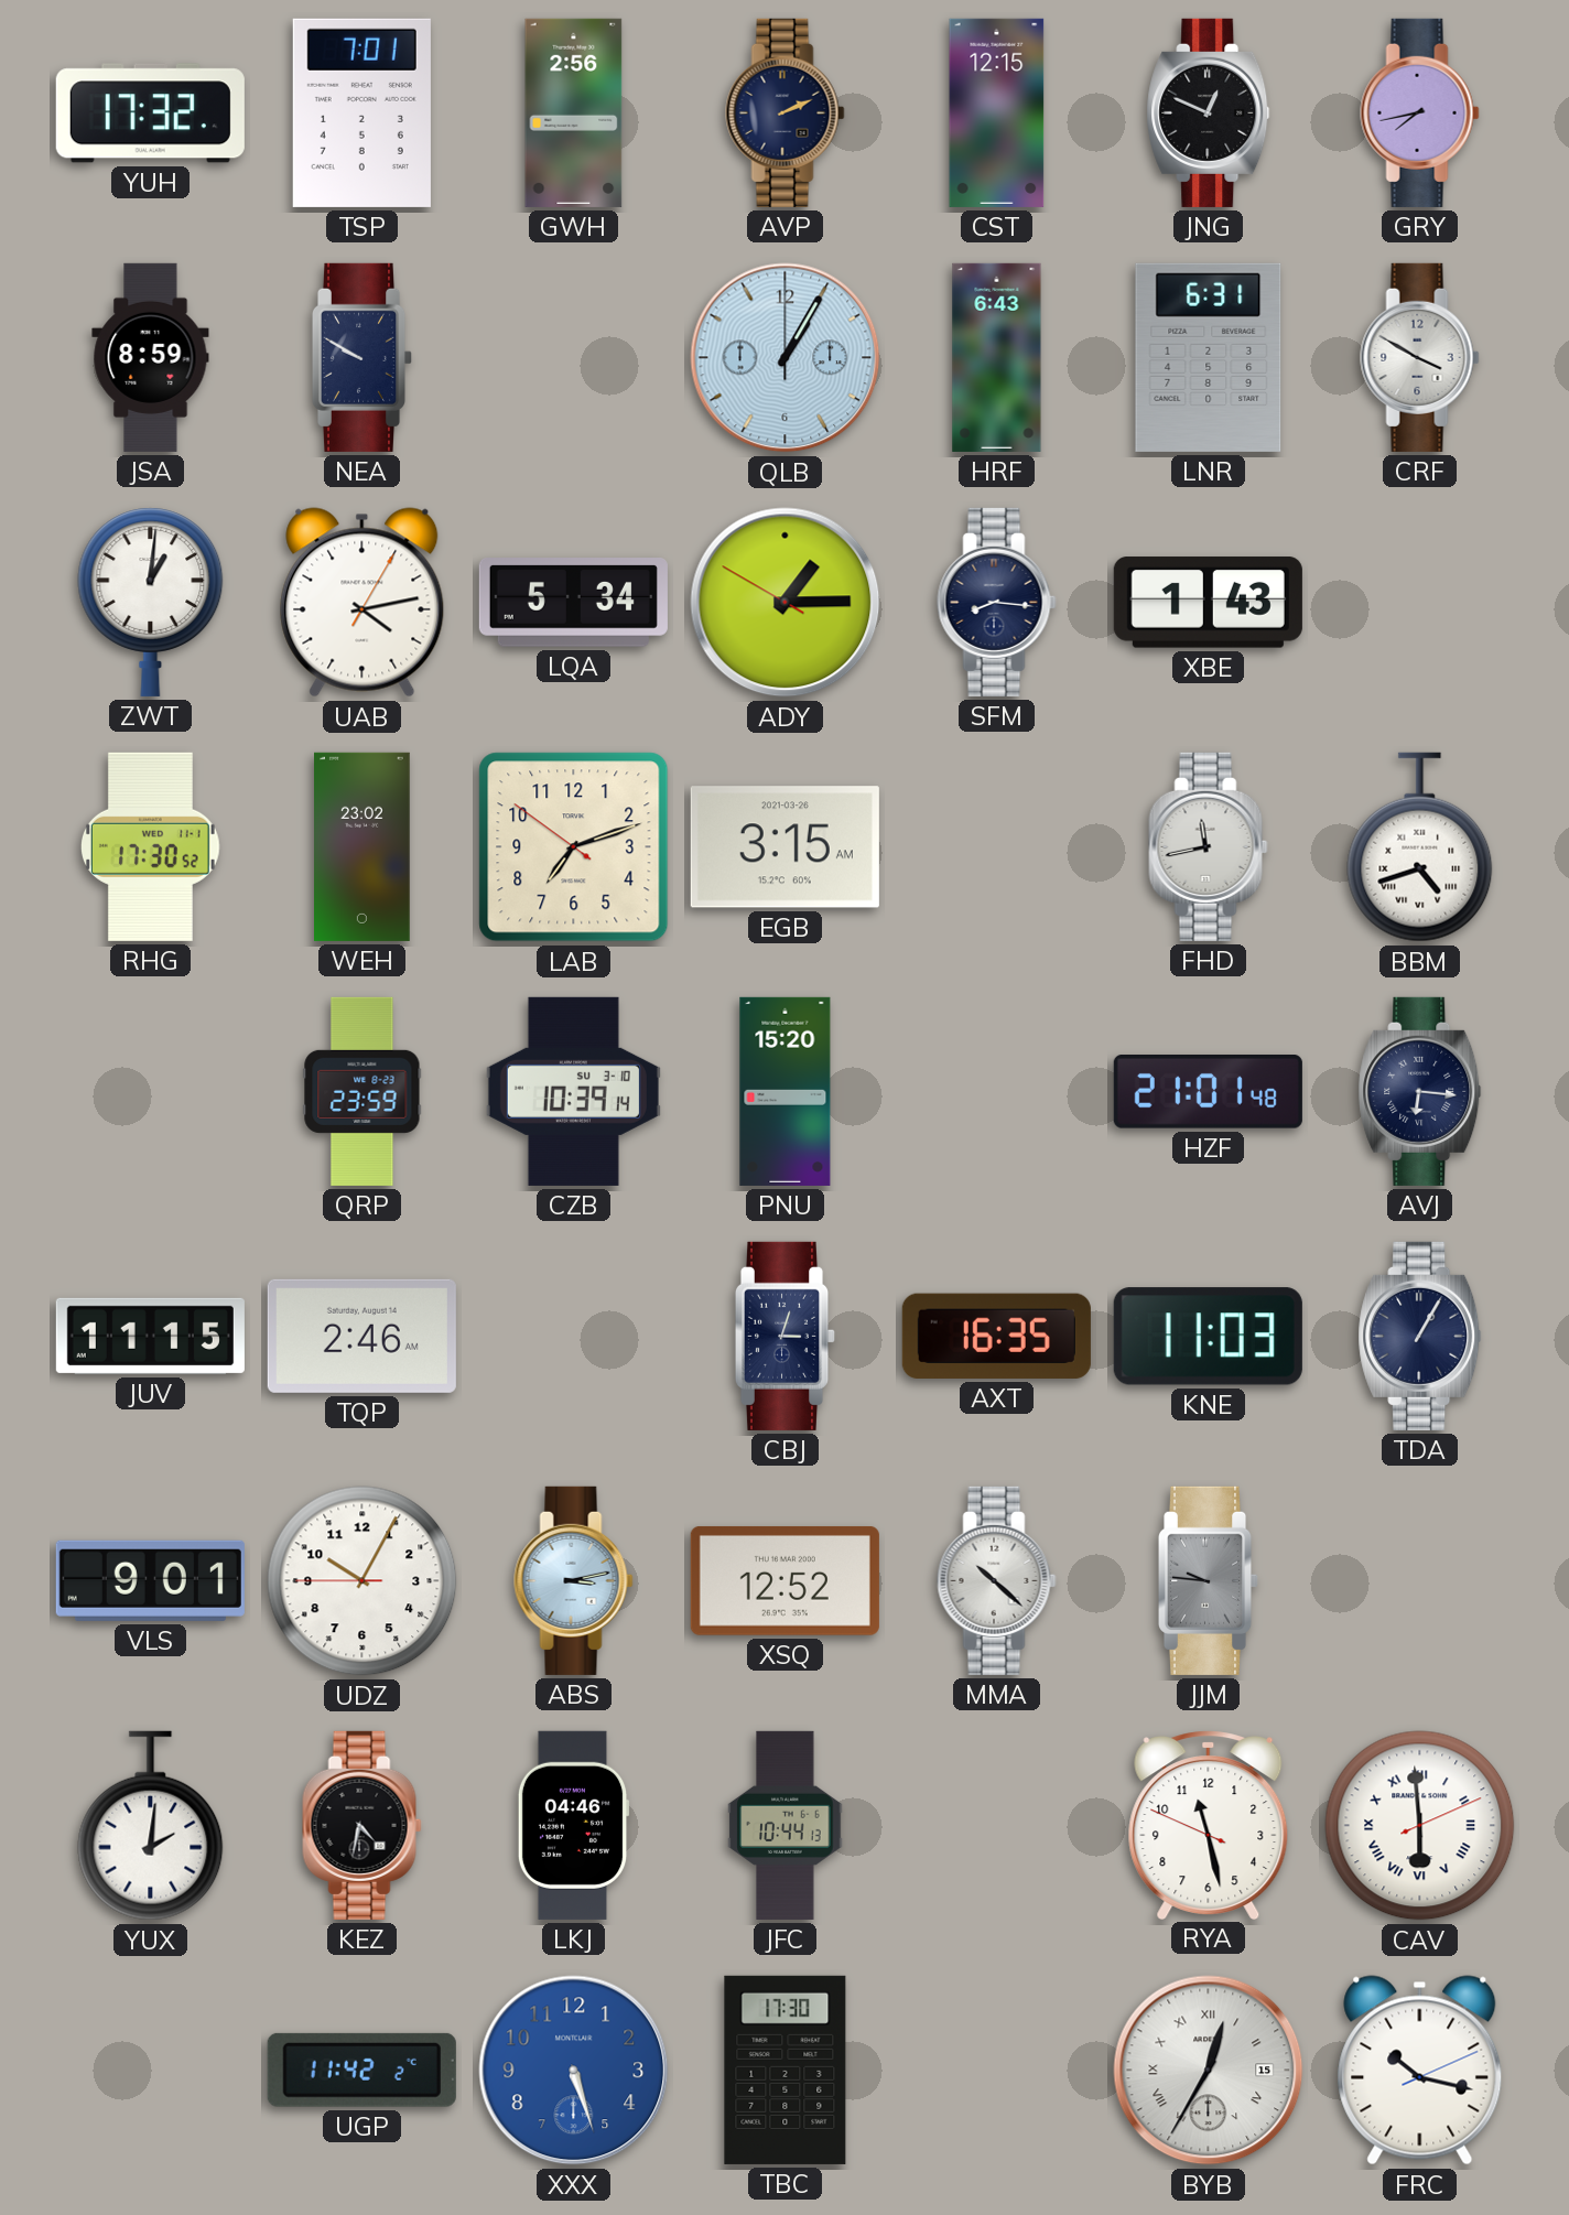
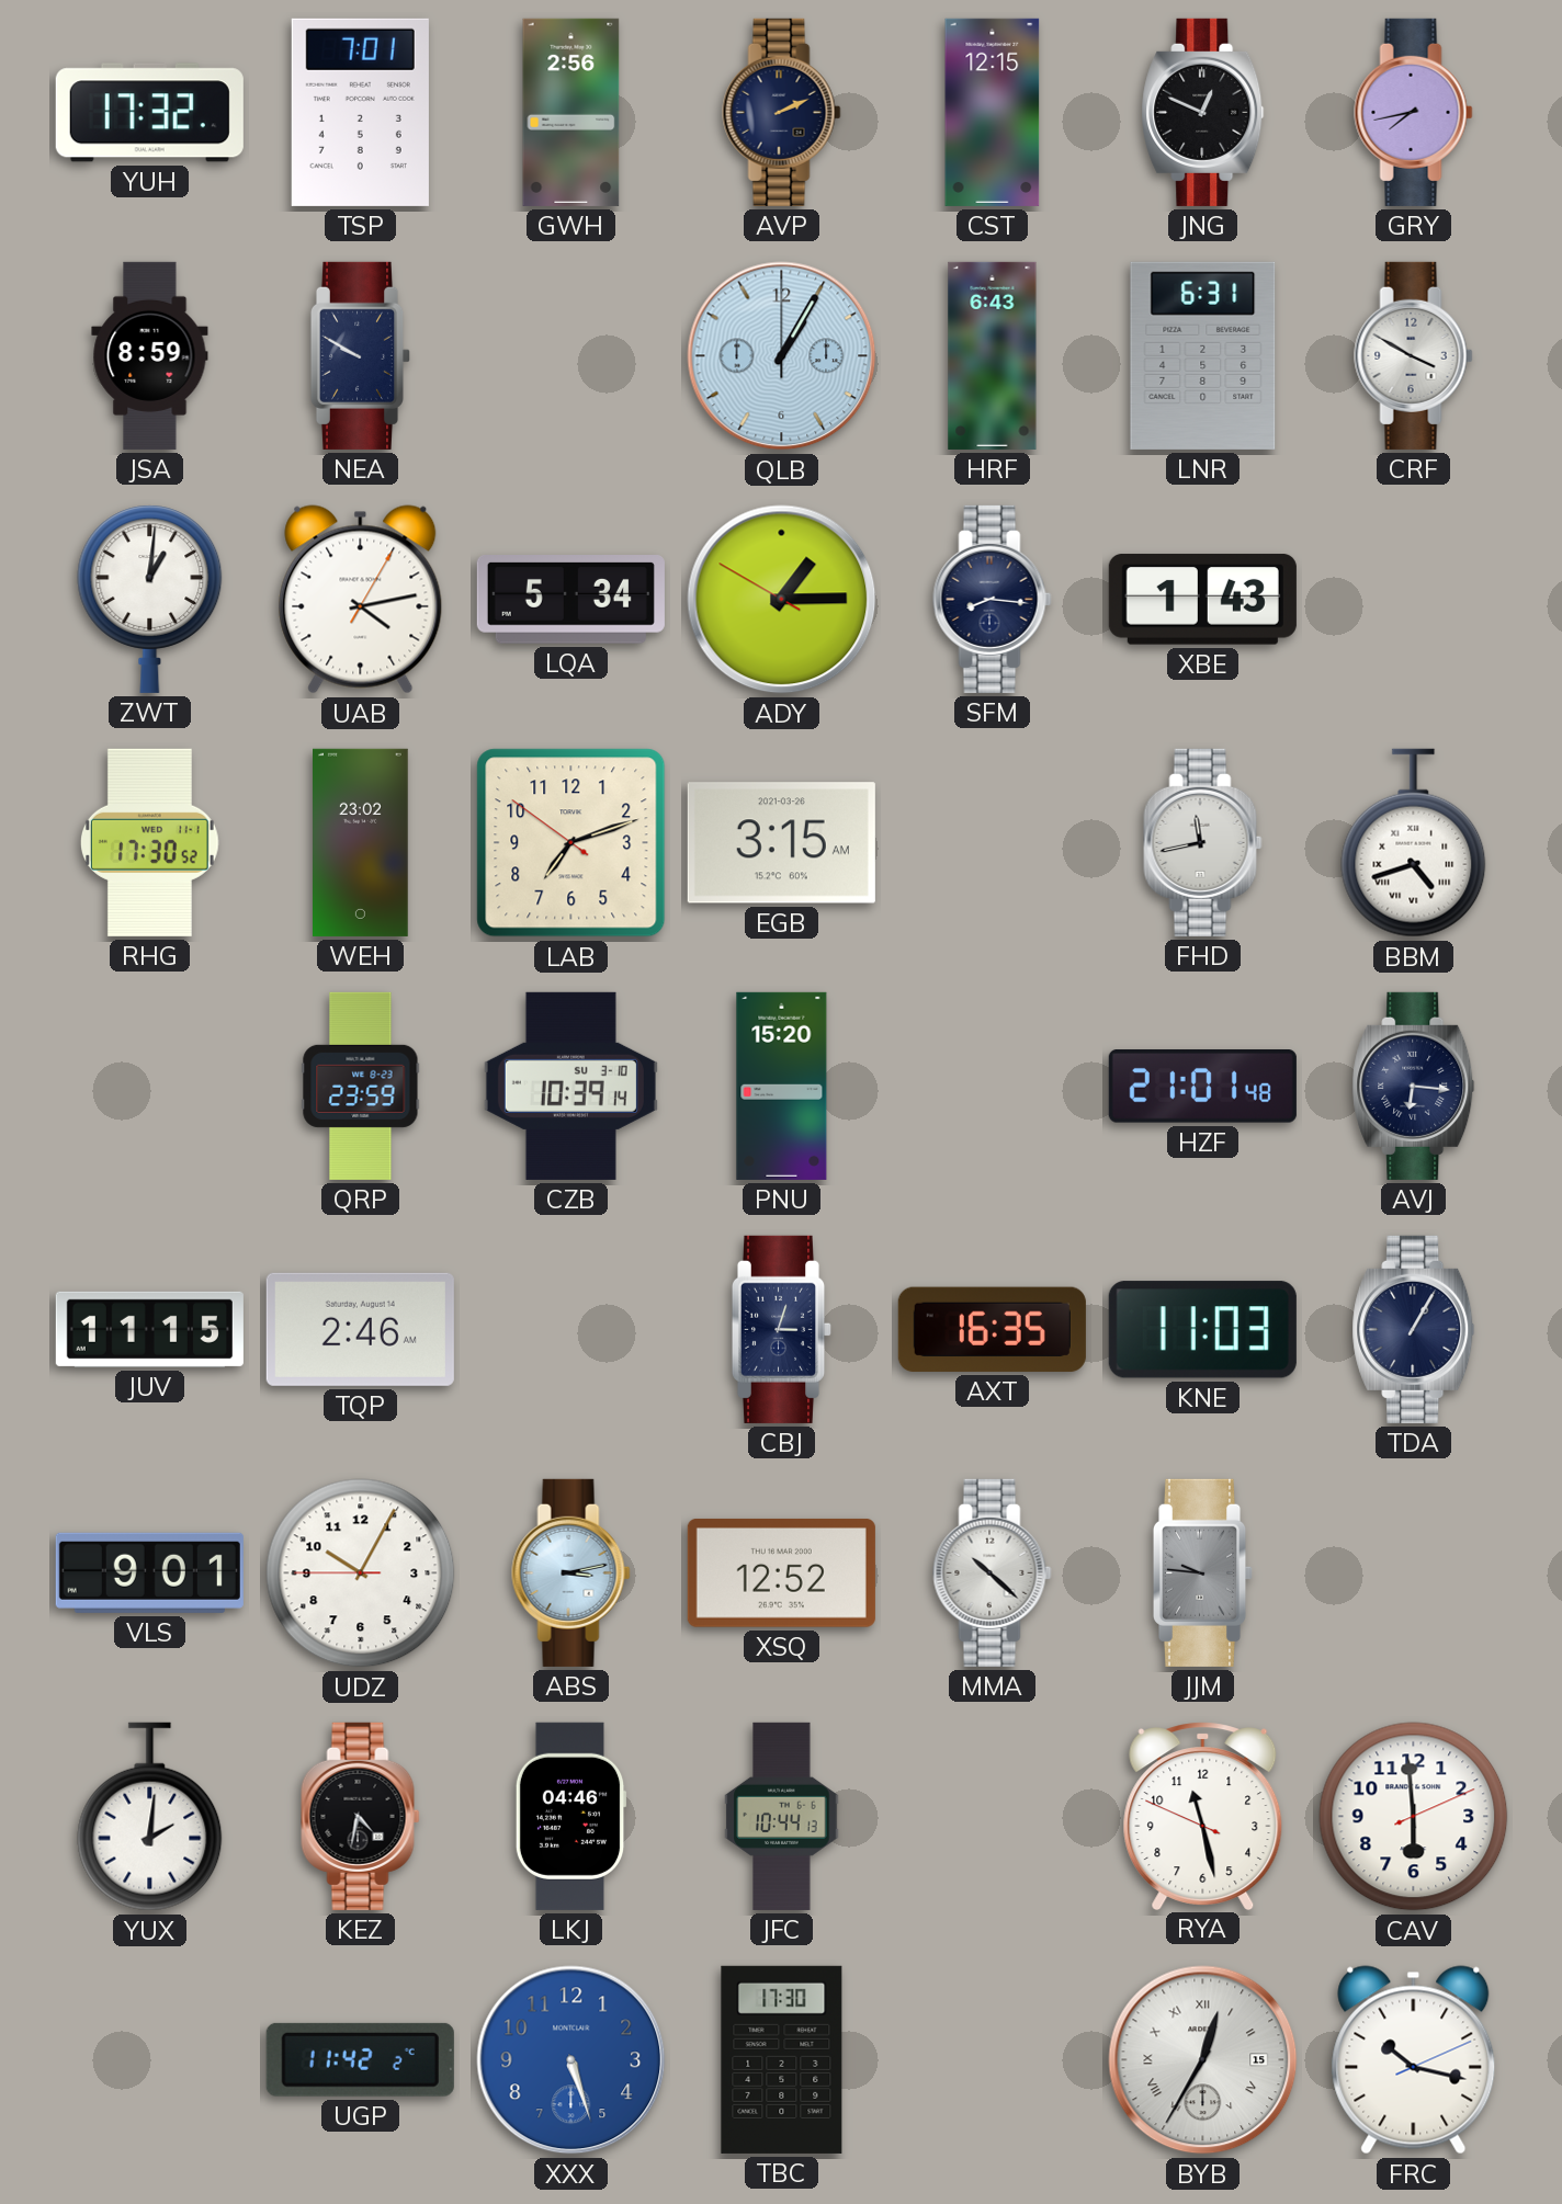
CAV numerals: Roman -> Arabic (1414, 1817)
